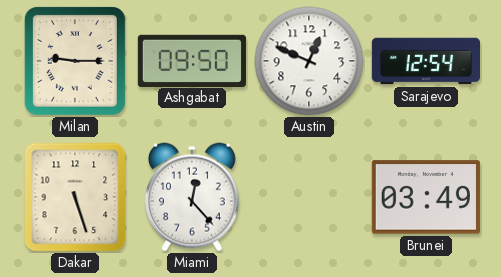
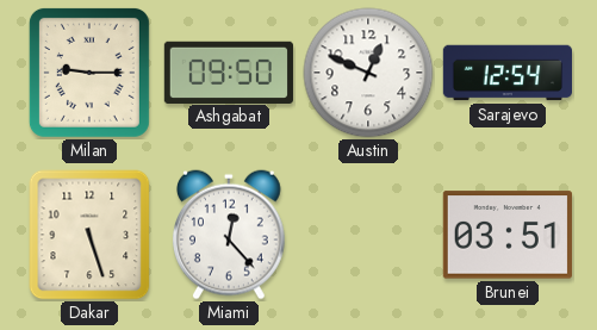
Brunei: 03:49 -> 03:51 (508, 235)
